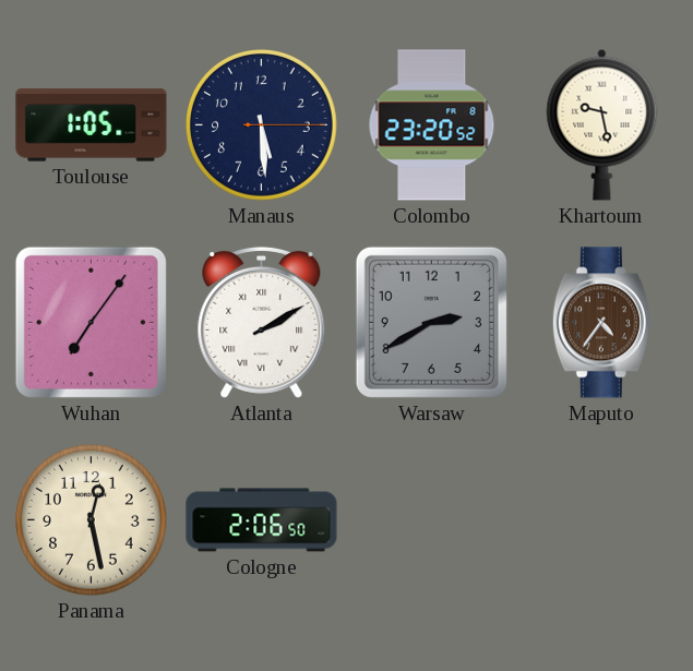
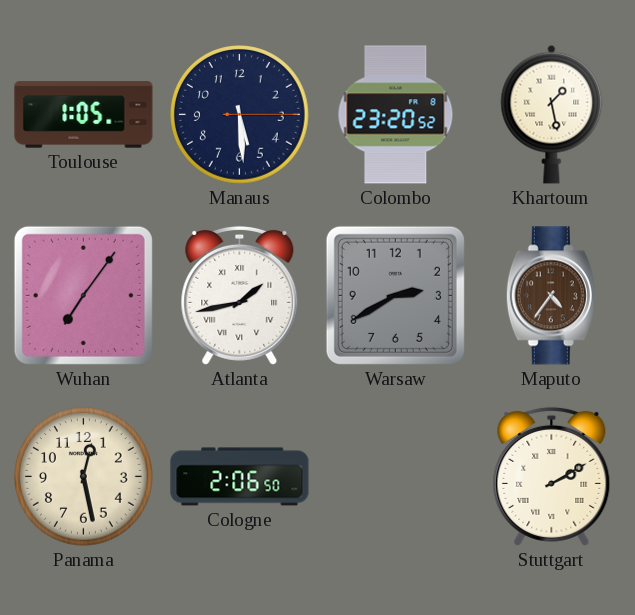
Khartoum: 9:28 -> 1:28 (552, 114)
Atlanta: 2:10 -> 1:43 (240, 295)
Stuttgart: none -> 2:10 (552, 476)
